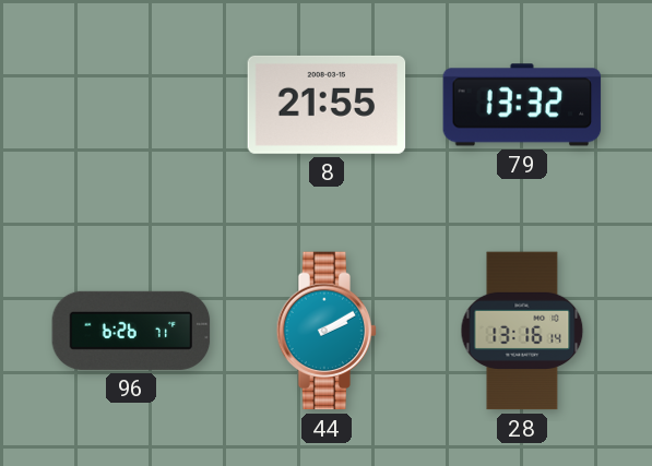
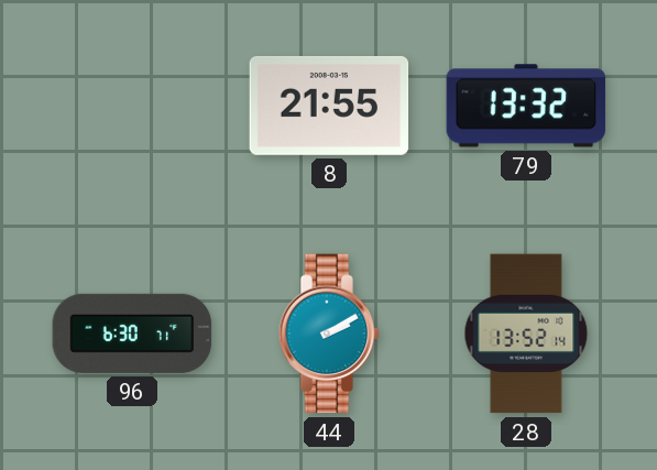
96: 6:26 -> 6:30 (132, 334)
28: 13:16 -> 13:52 (526, 334)
